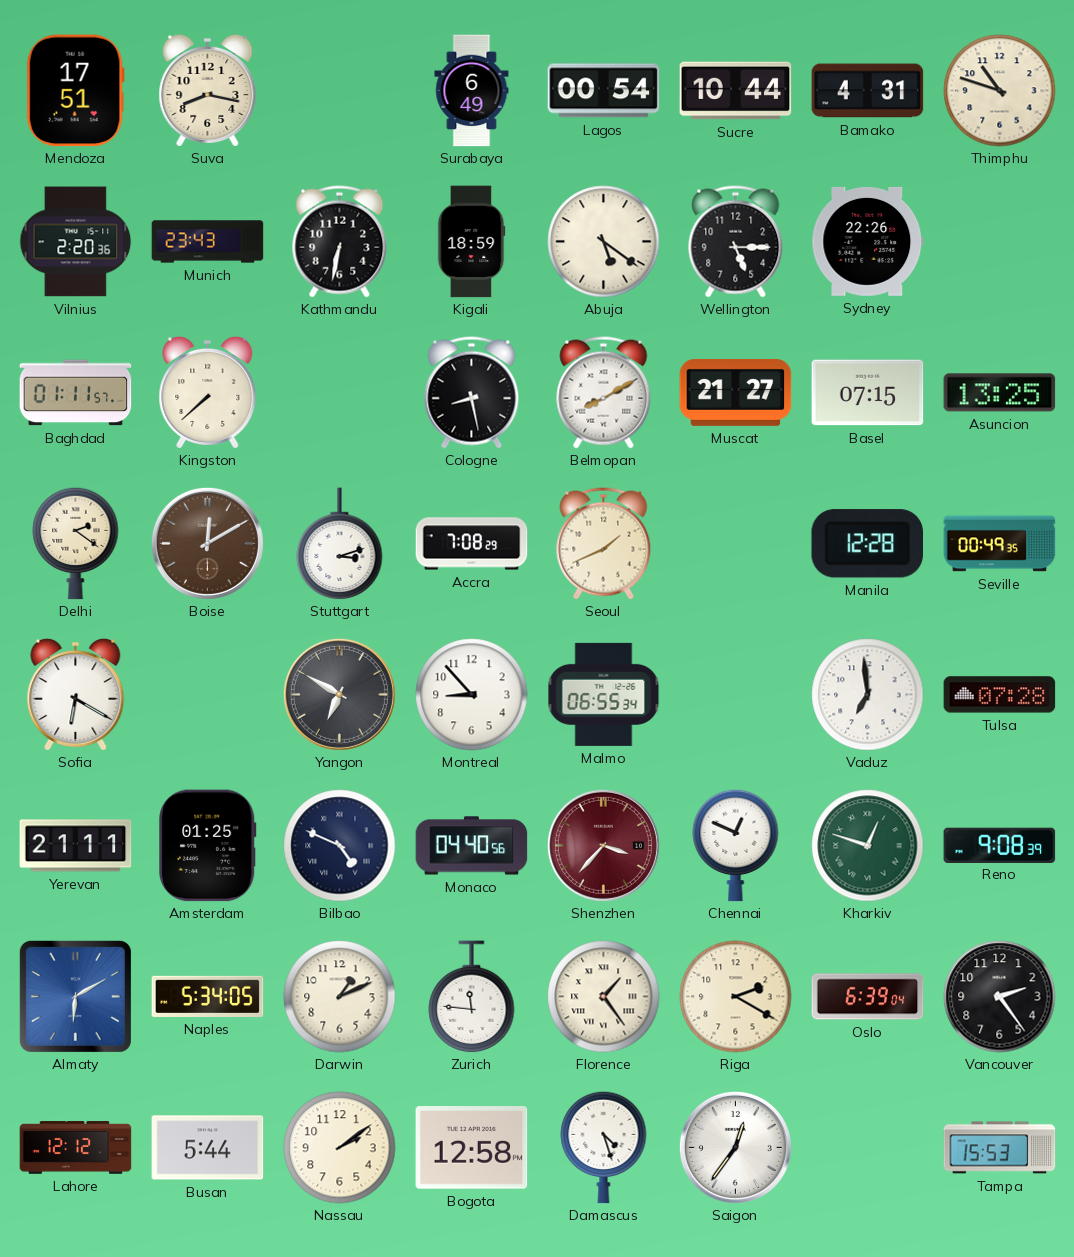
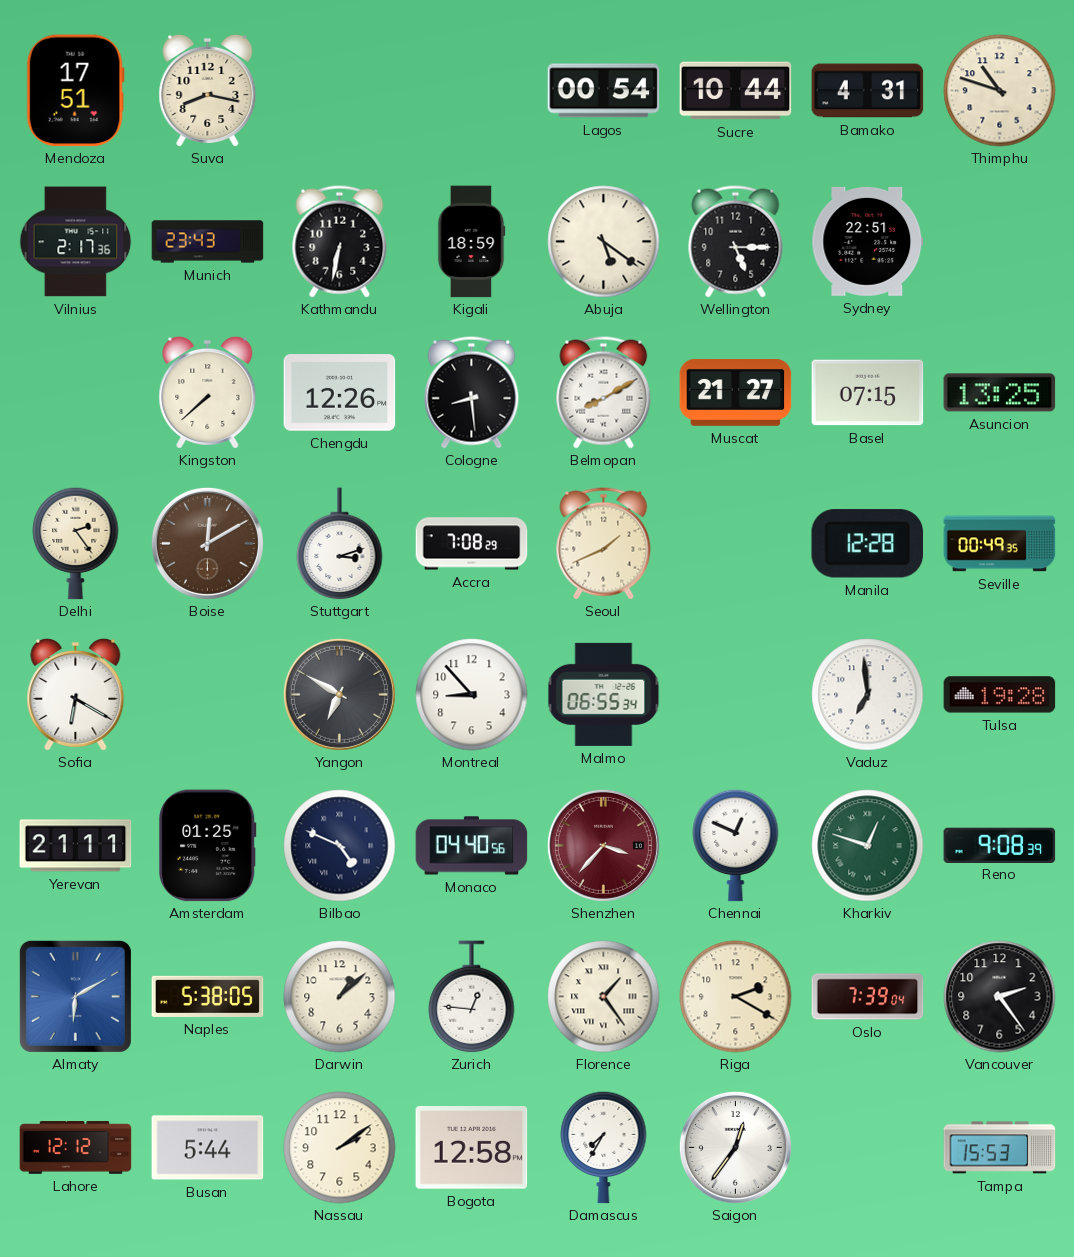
Surabaya: 6:49 -> none (472, 91)
Vilnius: 2:20 -> 2:17 (76, 242)
Sydney: 22:26 -> 22:51 (868, 241)
Baghdad: 01:11 -> none (76, 393)
Chengdu: none -> 12:26 (340, 393)
Cologne: 8:28 -> 8:29 (472, 393)
Delhi: 2:21 -> 2:24 (76, 543)
Tulsa: 07:28 -> 19:28 (1000, 695)
Naples: 5:34 -> 5:38 (208, 996)
Darwin: 1:11 -> 1:08 (340, 997)
Zurich: 11:46 -> 12:46 (472, 997)
Oslo: 6:39 -> 7:39 (868, 997)
Damascus: 4:27 -> 7:35 (604, 1147)
